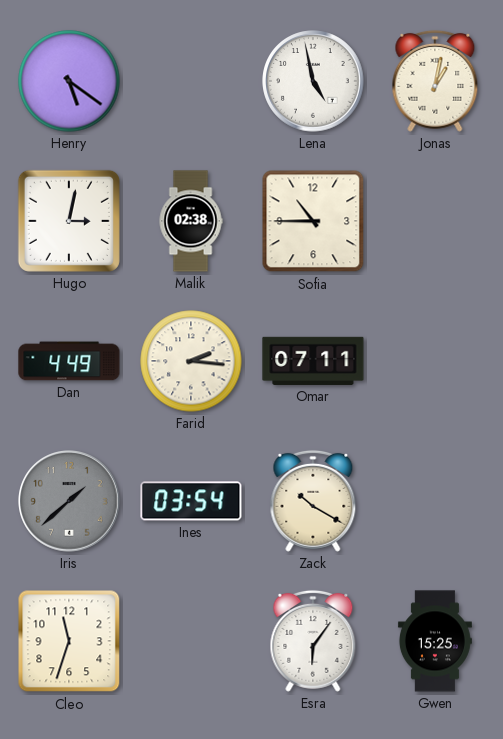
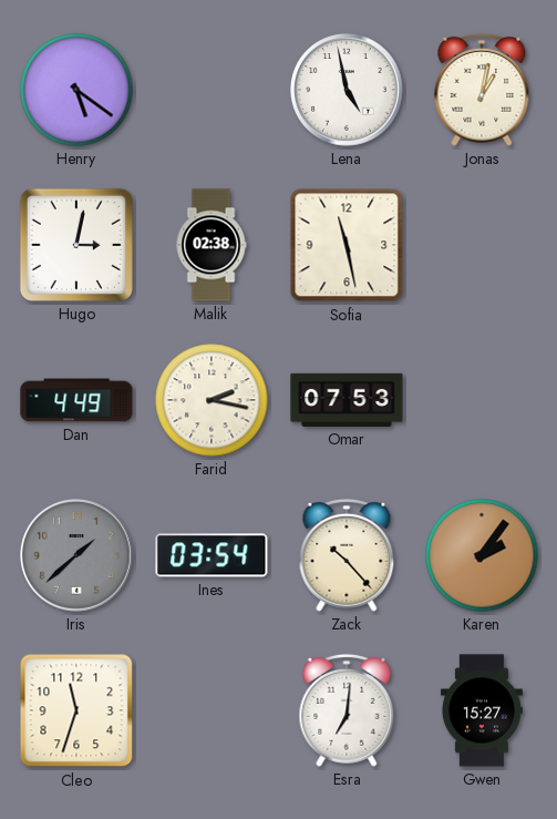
Sofia: 10:45 -> 11:28 (347, 245)
Farid: 2:16 -> 2:17 (212, 400)
Omar: 07:11 -> 07:53 (347, 400)
Zack: 10:20 -> 10:23 (347, 555)
Karen: none -> 2:06 (482, 555)
Esra: 6:06 -> 7:01 (347, 710)
Gwen: 15:25 -> 15:27 (482, 710)
